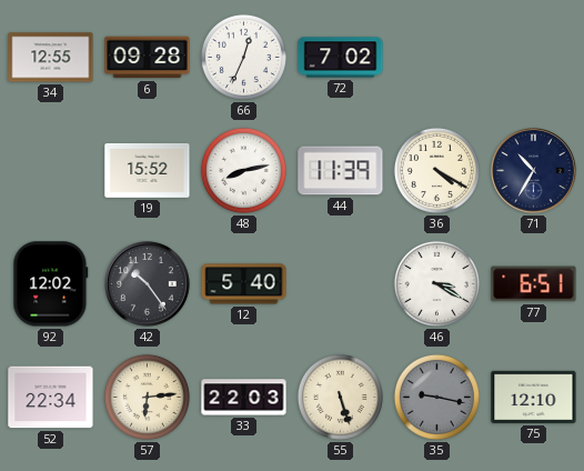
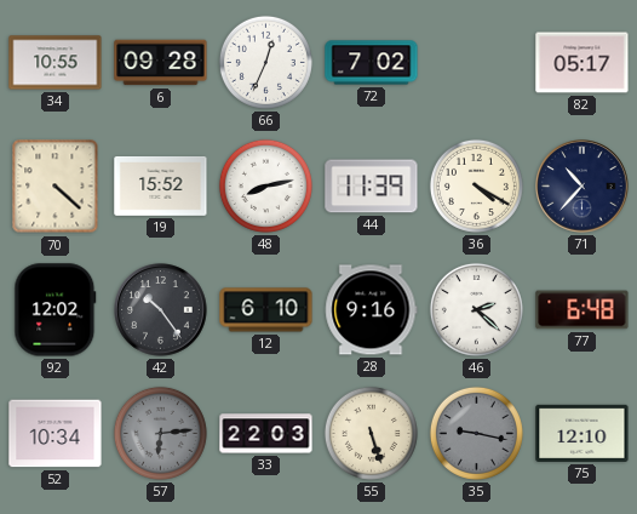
34: 12:55 -> 10:55 (56, 63)
82: none -> 05:17 (583, 63)
70: none -> 4:22 (56, 187)
71: 10:35 -> 10:37 (583, 187)
12: 5:40 -> 6:10 (266, 310)
28: none -> 9:16 (372, 310)
46: 3:20 -> 2:22 (476, 309)
77: 6:51 -> 6:48 (583, 310)
52: 22:34 -> 10:34 (56, 434)
57 dial: cream -> grey (160, 433)
